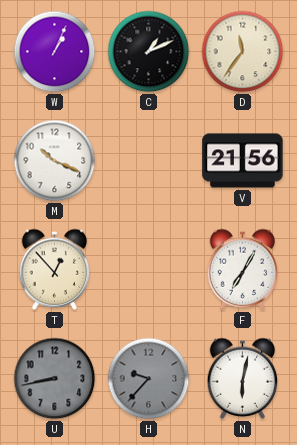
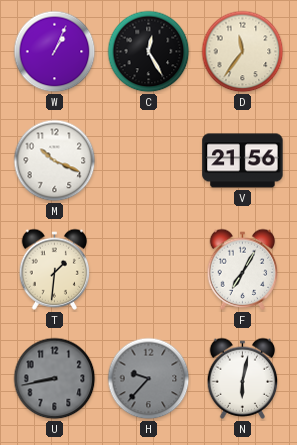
C: 1:11 -> 12:25 (149, 52)
T: 12:53 -> 1:31 (55, 269)
